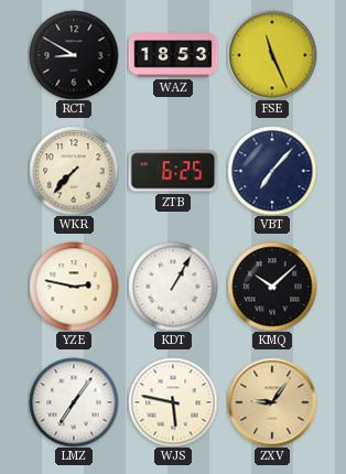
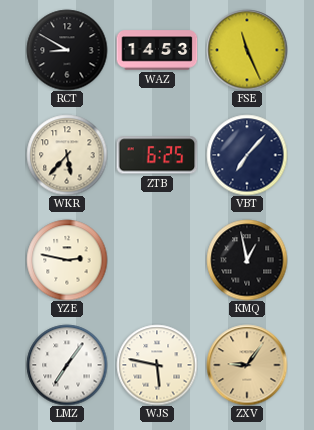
WAZ: 18:53 -> 14:53 (157, 50)
WKR: 7:37 -> 5:37 (67, 155)
KDT: 1:05 -> none (173, 287)
KMQ: 10:08 -> 12:58 (247, 260)
